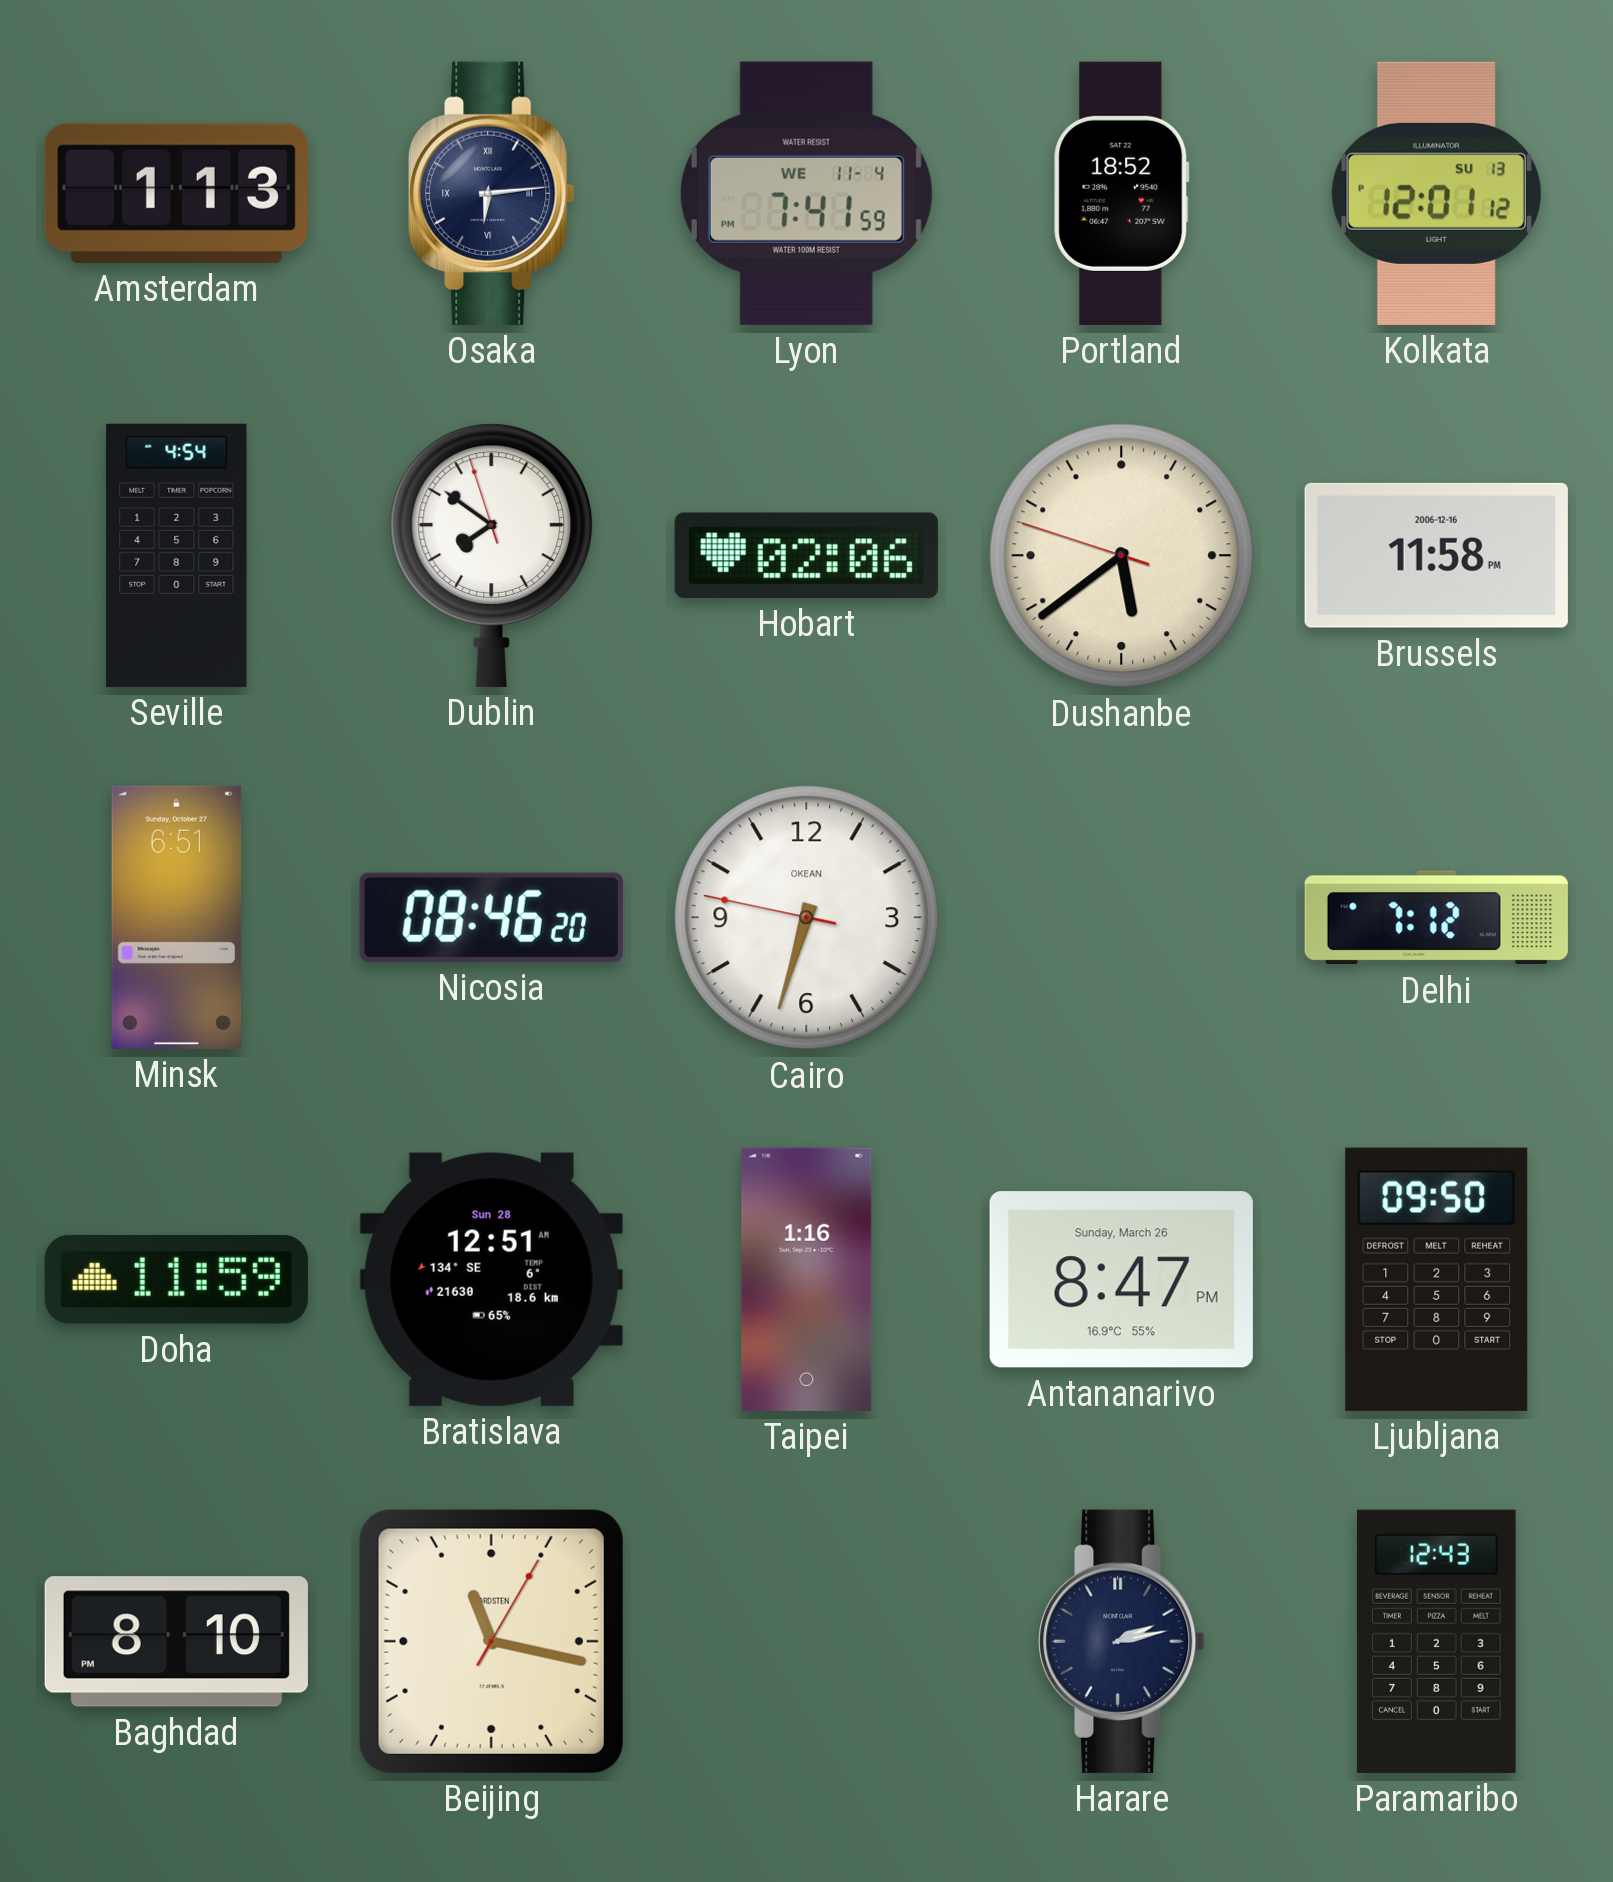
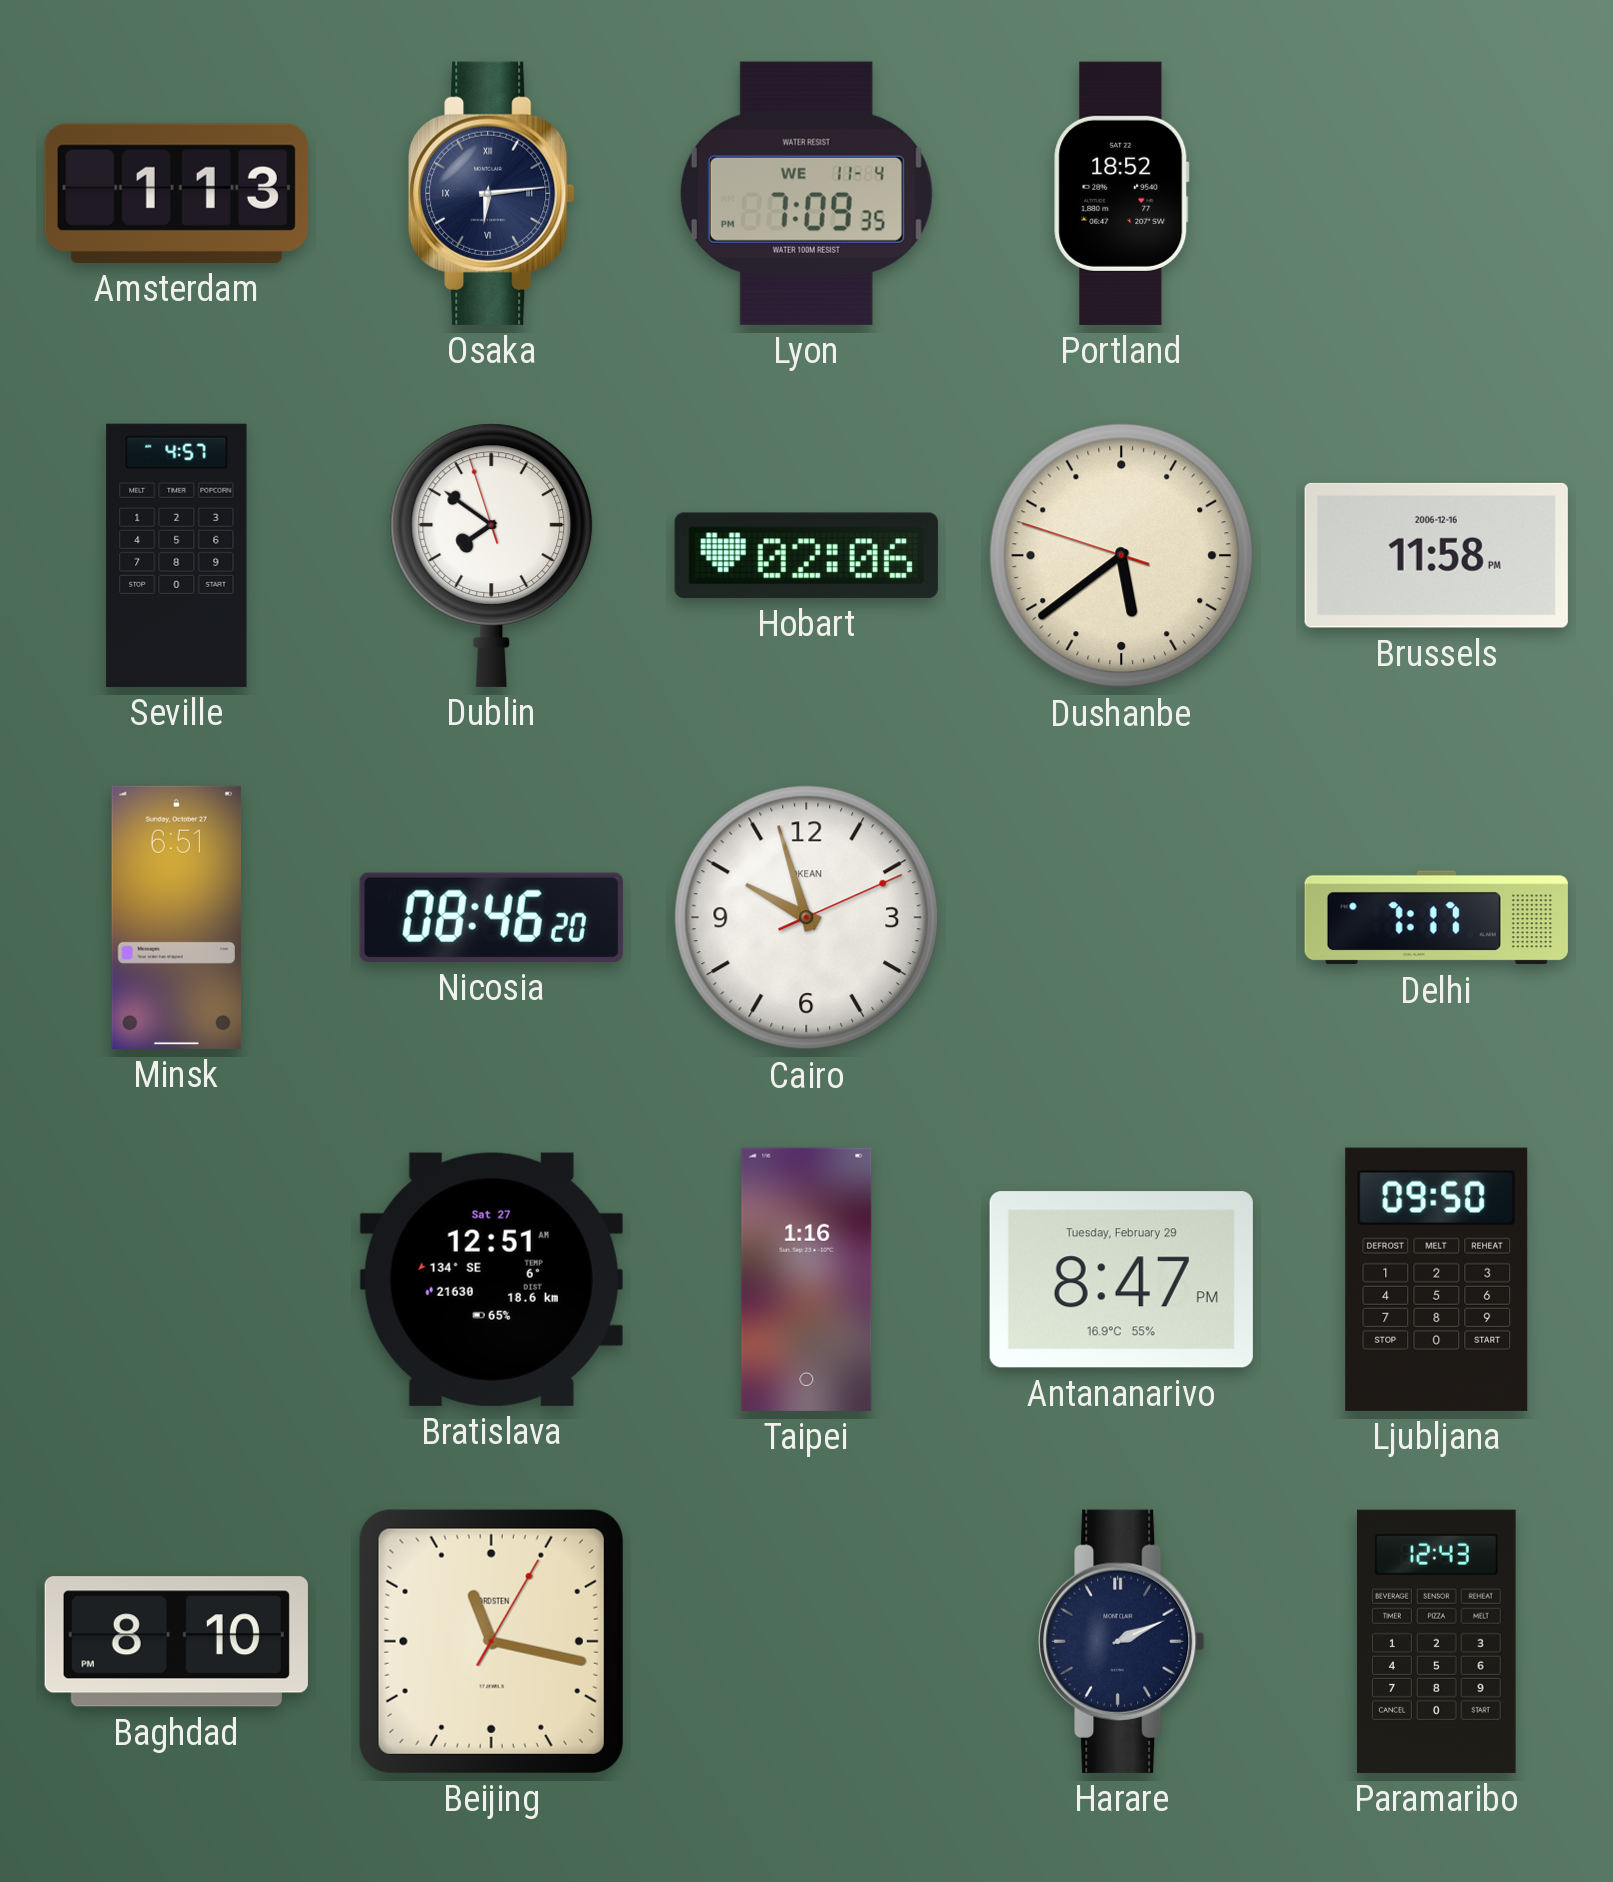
Lyon: 7:41 -> 7:09 (806, 193)
Kolkata: 12:01 -> none (1436, 193)
Seville: 4:54 -> 4:57 (177, 555)
Cairo: 6:32 -> 9:57 (807, 918)
Delhi: 7:12 -> 7:17 (1436, 918)
Doha: 11:59 -> none (176, 1279)
Bratislava date: Sun 28 -> Sat 27 (491, 1279)
Antananarivo date: Sunday, March 26 -> Tuesday, February 29 (1121, 1280)
Harare: 2:13 -> 2:11 (1122, 1641)
